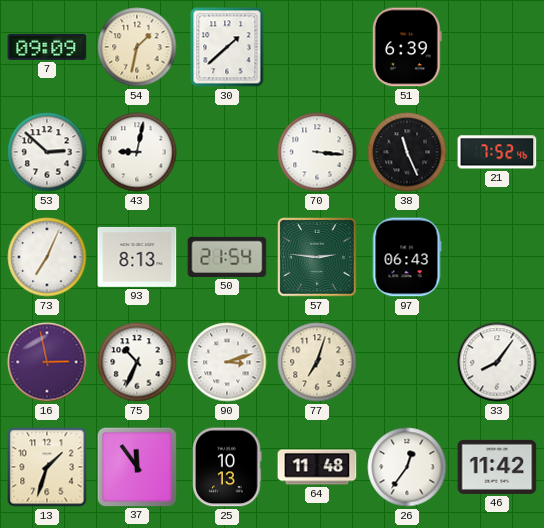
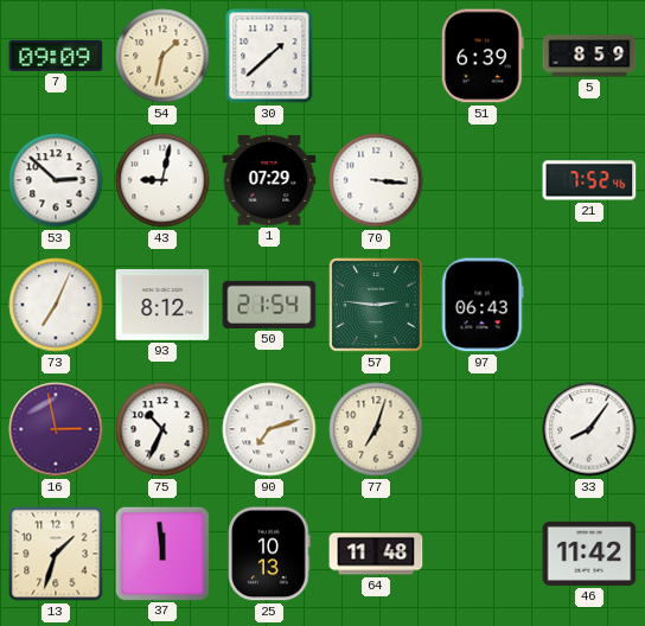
5: none -> 8:59 (589, 56)
1: none -> 07:29 (269, 180)
38: 11:26 -> none (407, 152)
93: 8:13 -> 8:12 (162, 305)
90: 3:12 -> 7:12 (269, 429)
37: 11:54 -> 11:59 (161, 552)
26: 12:36 -> none (407, 467)
